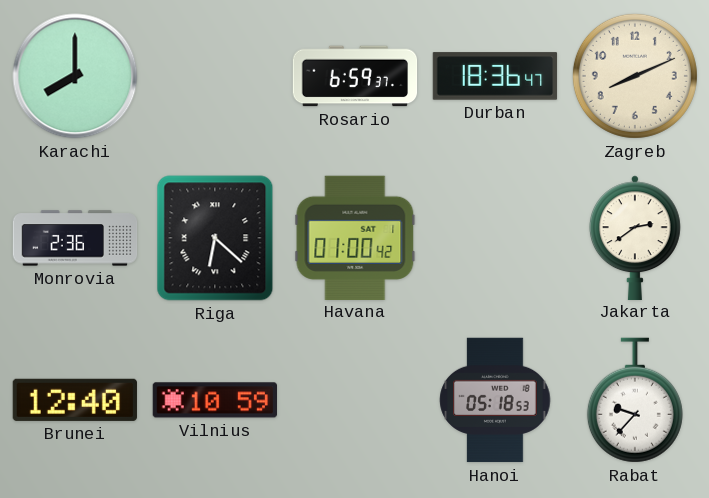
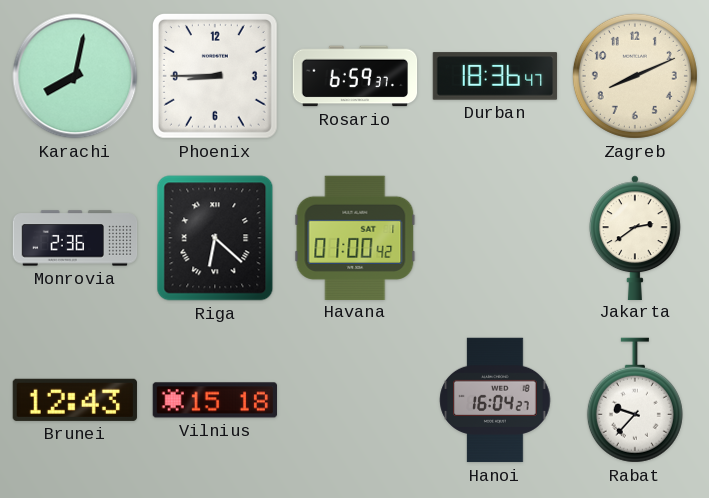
Karachi: 8:00 -> 8:02 (75, 76)
Phoenix: none -> 8:45 (215, 76)
Brunei: 12:40 -> 12:43 (75, 400)
Vilnius: 10:59 -> 15:18 (214, 400)
Hanoi: 05:18 -> 16:04 (495, 400)
